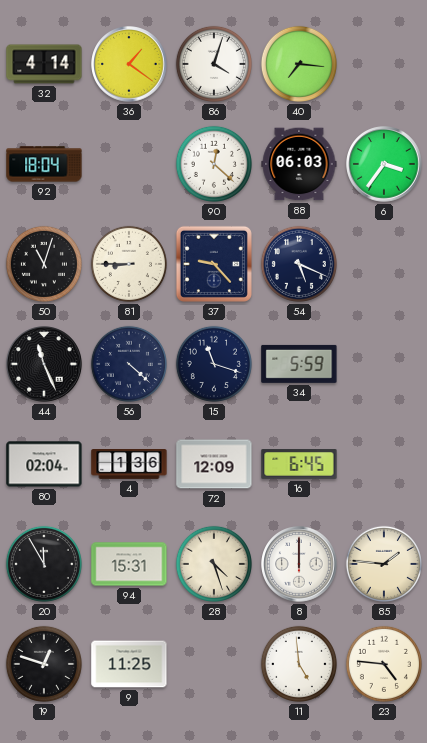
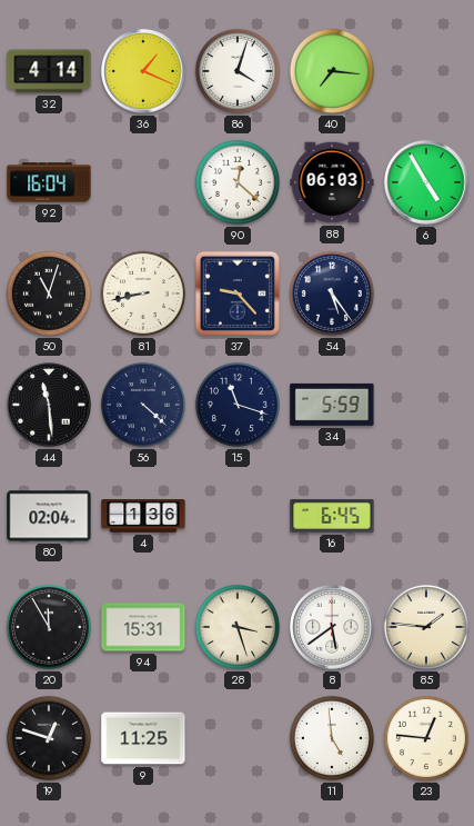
36: 1:21 -> 1:19 (143, 71)
92: 18:04 -> 16:04 (49, 182)
6: 3:36 -> 4:55 (426, 182)
81: 8:45 -> 8:43 (143, 293)
54: 5:19 -> 5:24 (332, 293)
44: 11:26 -> 11:29 (49, 405)
72: 12:09 -> none (214, 464)
28: 4:27 -> 3:27 (238, 627)
8: 12:00 -> 5:39 (332, 627)
23: 4:46 -> 12:46 (426, 738)
